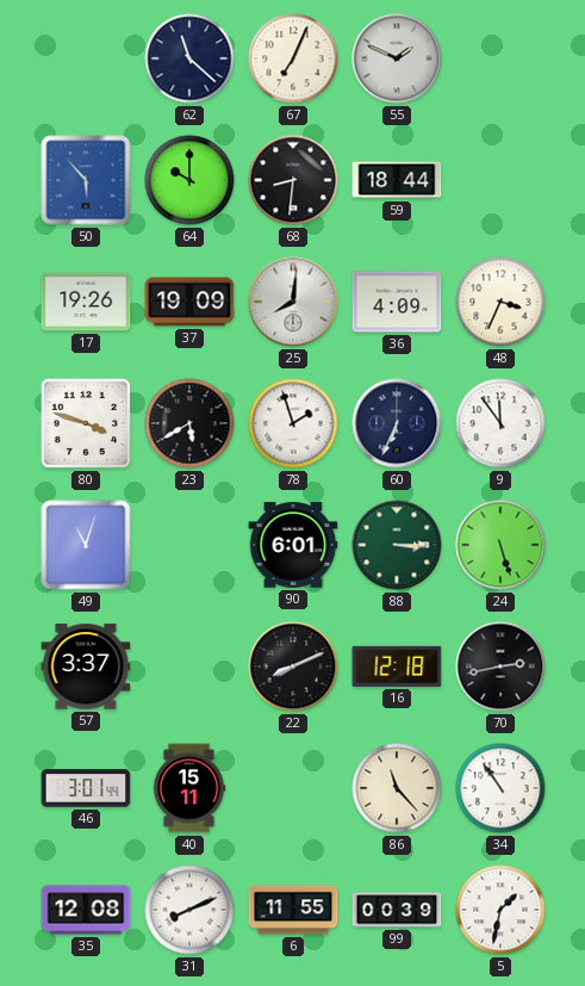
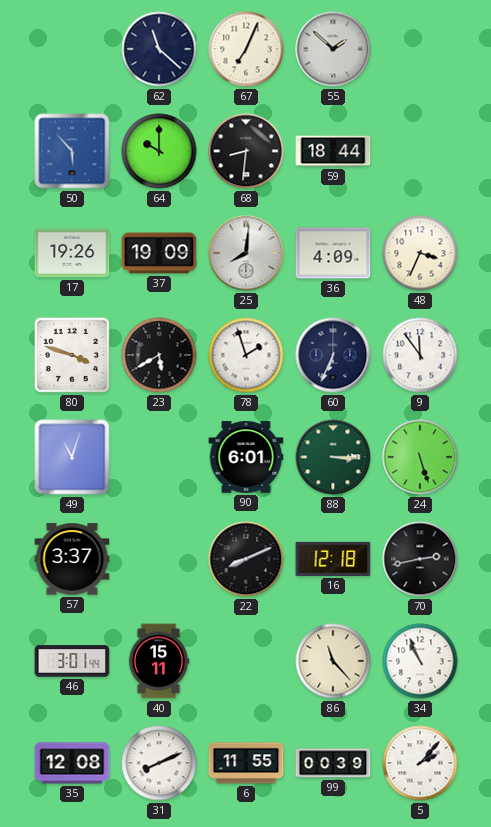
55: 1:49 -> 1:52 (333, 49)
34: 10:54 -> 10:56 (420, 661)
5: 1:32 -> 2:07 (420, 763)
